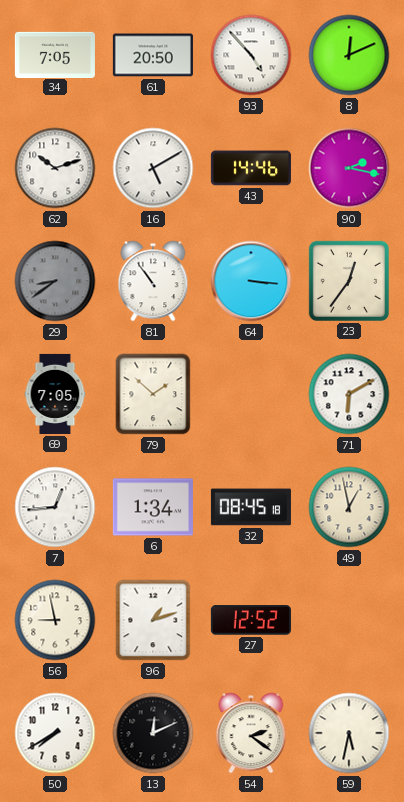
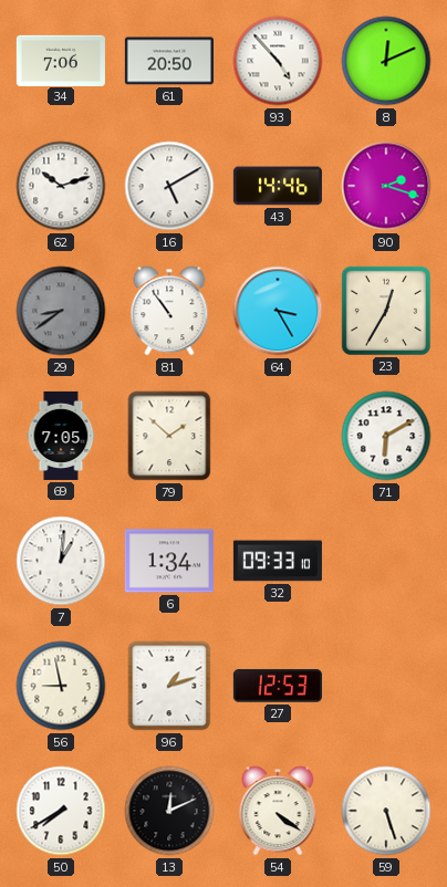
34: 7:05 -> 7:06 (61, 60)
90: 2:17 -> 2:18 (386, 186)
64: 3:16 -> 3:25 (278, 311)
23: 12:36 -> 12:35 (386, 311)
7: 12:44 -> 1:01 (61, 561)
32: 08:45 -> 09:33 (278, 561)
49: 12:58 -> none (349, 507)
27: 12:52 -> 12:53 (278, 686)
54: 2:21 -> 4:21 (278, 811)
59: 5:32 -> 5:27 (386, 811)
